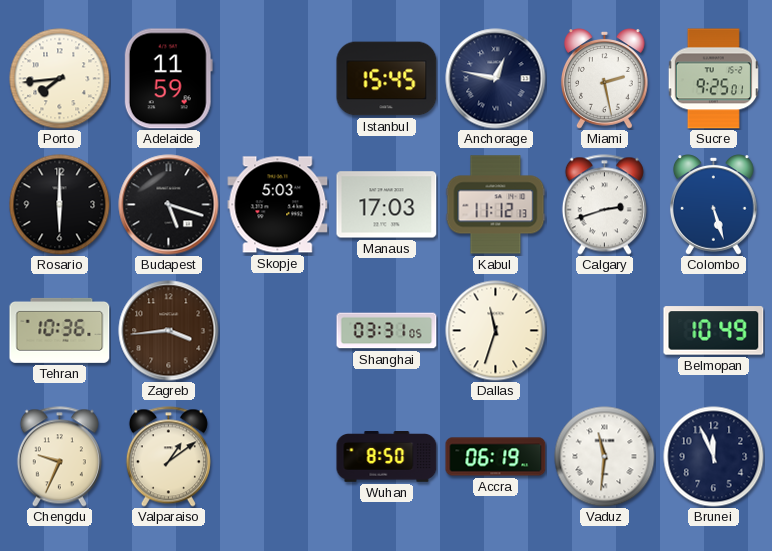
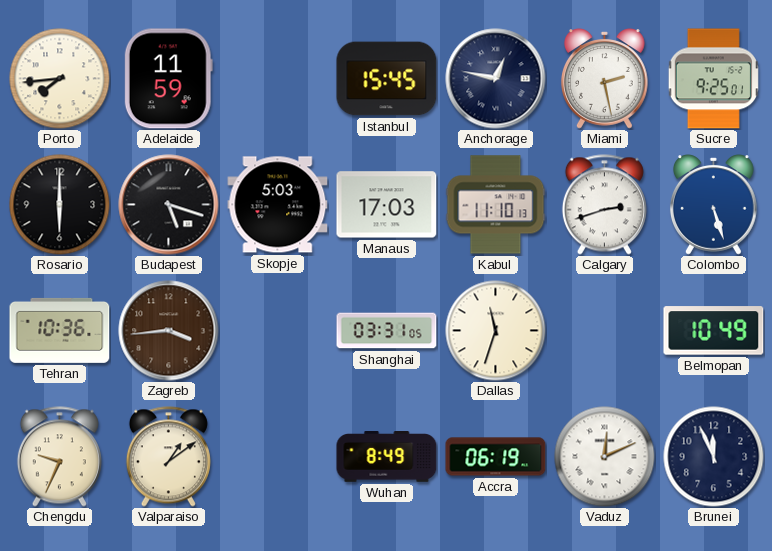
Kabul: 11:12 -> 11:10 (496, 205)
Wuhan: 8:50 -> 8:49 (387, 457)
Vaduz: 11:31 -> 12:11 (605, 457)
